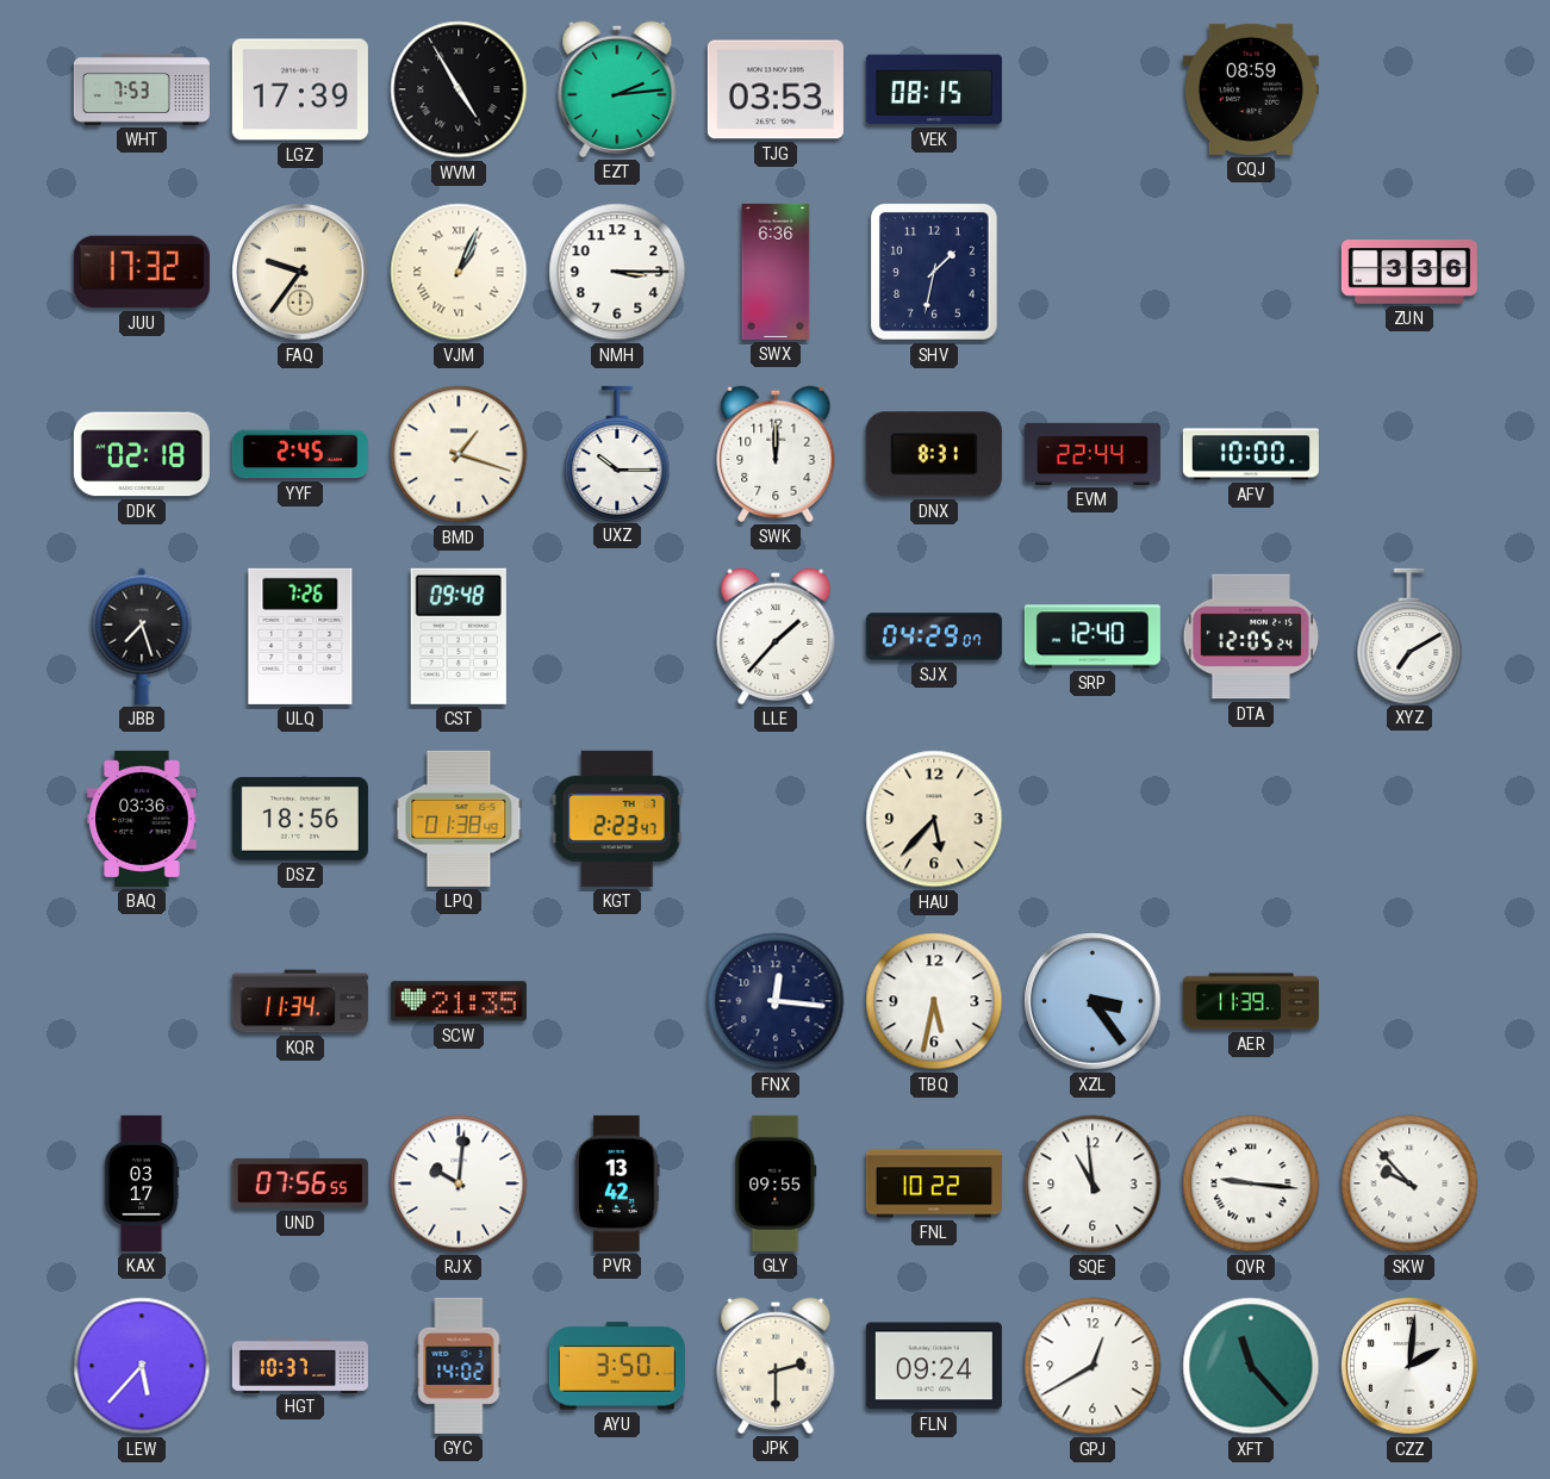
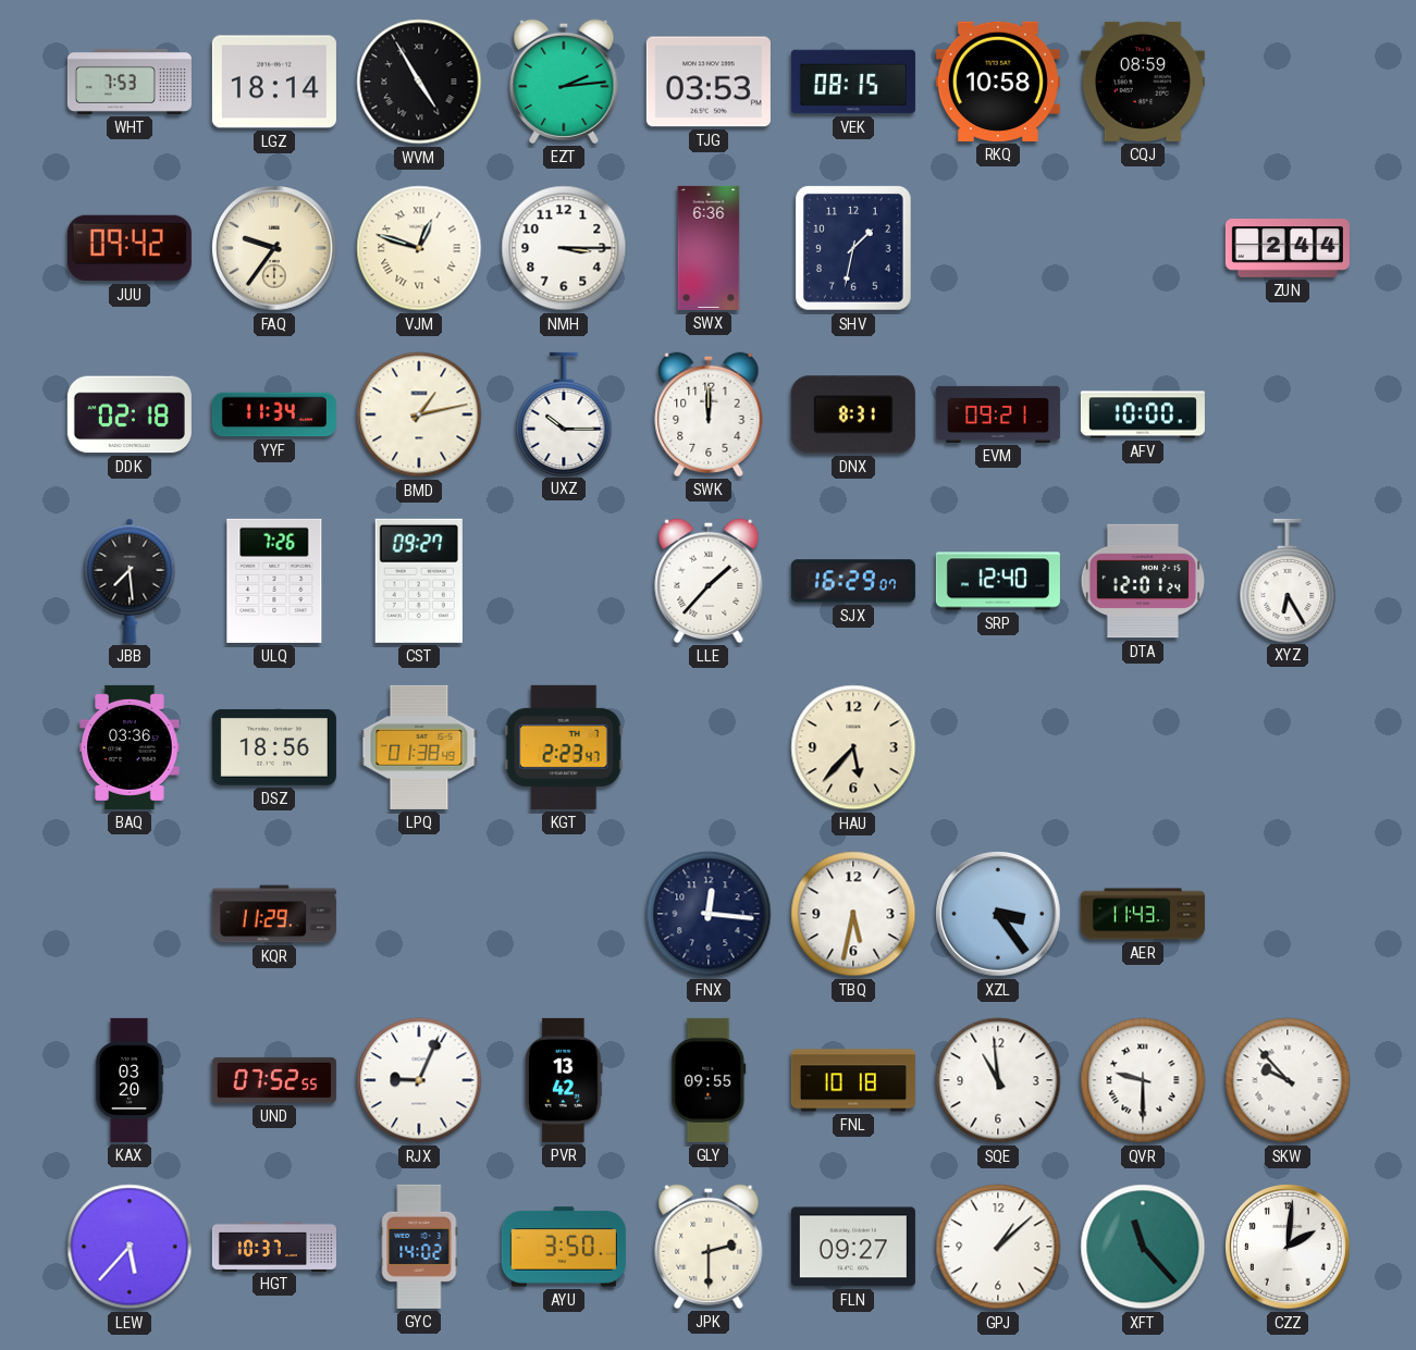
LGZ: 17:39 -> 18:14 (274, 82)
RKQ: none -> 10:58 (998, 82)
JUU: 17:32 -> 09:42 (130, 248)
VJM: 1:04 -> 12:48 (419, 248)
ZUN: 3:36 -> 2:44 (1288, 248)
YYF: 2:45 -> 11:34 (274, 414)
BMD: 1:18 -> 1:13 (419, 414)
EVM: 22:44 -> 09:21 (998, 414)
JBB: 7:27 -> 7:29 (130, 581)
CST: 09:48 -> 09:27 (419, 581)
SJX: 04:29 -> 16:29 (853, 581)
DTA: 12:05 -> 12:01 (1142, 581)
XYZ: 7:10 -> 6:25 (1288, 580)
KQR: 11:34 -> 11:29 (274, 914)
SCW: 21:35 -> none (459, 1001)
AER: 11:39 -> 11:43 (1143, 914)
KAX: 03:17 -> 03:20 (130, 1080)
UND: 07:56 -> 07:52 (274, 1080)
RJX: 10:01 -> 9:04 (419, 1080)
FNL: 10:22 -> 10:18 (853, 1080)
QVR: 9:16 -> 9:30 (1143, 1080)
FLN: 09:24 -> 09:27 (853, 1247)
GPJ: 12:40 -> 1:08 (998, 1247)
